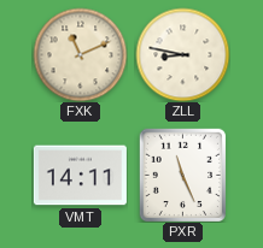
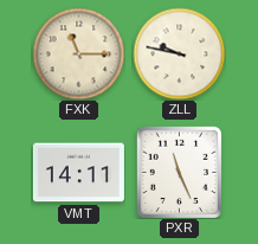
FXK: 11:11 -> 11:15 (78, 53)
ZLL: 8:47 -> 9:47 (179, 53)
